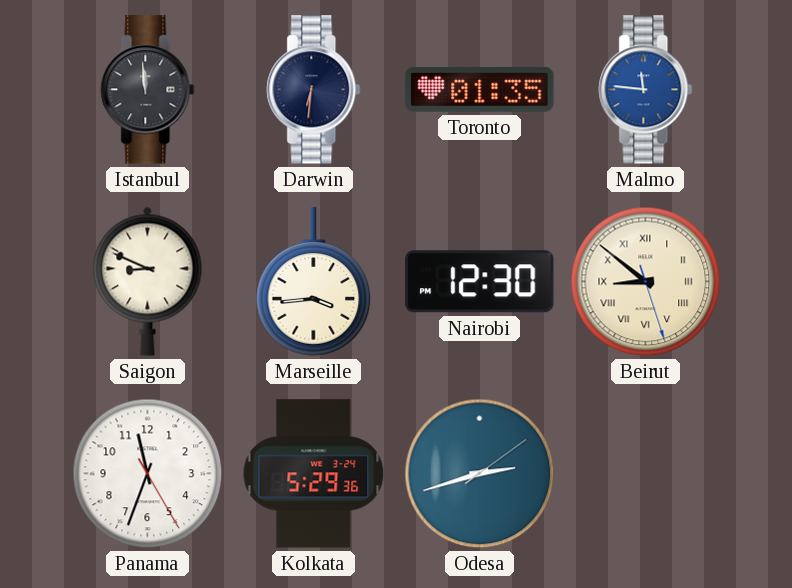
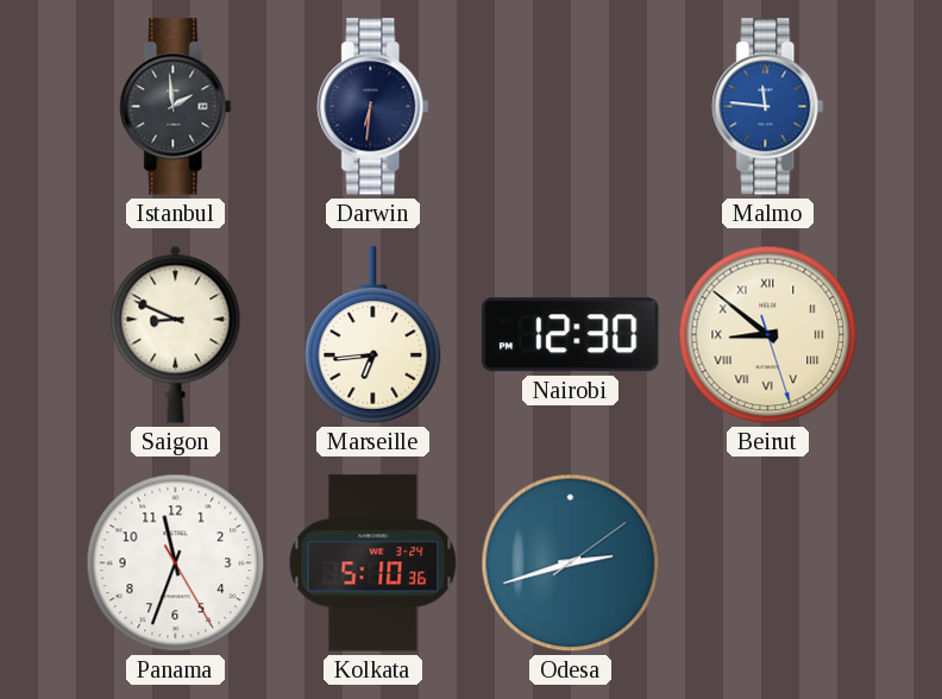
Istanbul: 11:59 -> 1:59 (176, 107)
Toronto: 01:35 -> none (480, 89)
Marseille: 3:44 -> 6:44 (373, 335)
Kolkata: 5:29 -> 5:10 (373, 563)
